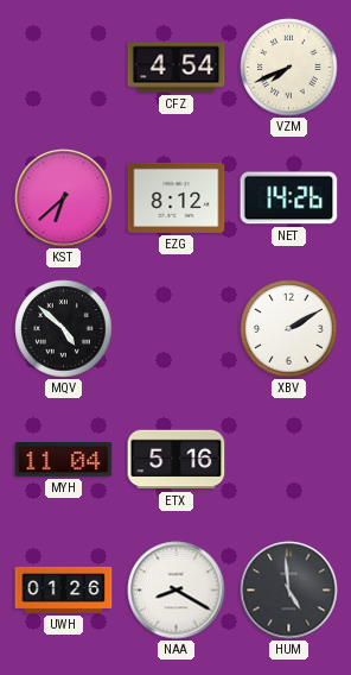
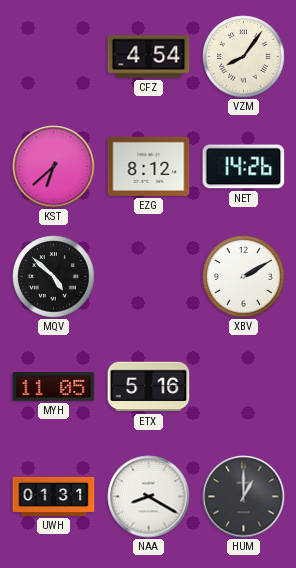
VZM: 7:41 -> 8:06 (244, 57)
MYH: 11:04 -> 11:05 (54, 387)
UWH: 01:26 -> 01:31 (54, 496)
HUM: 4:59 -> 1:00 (244, 497)
